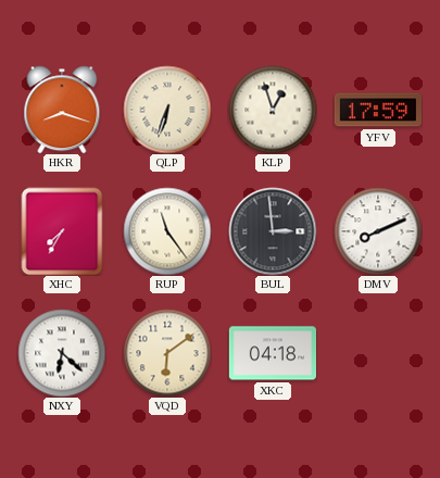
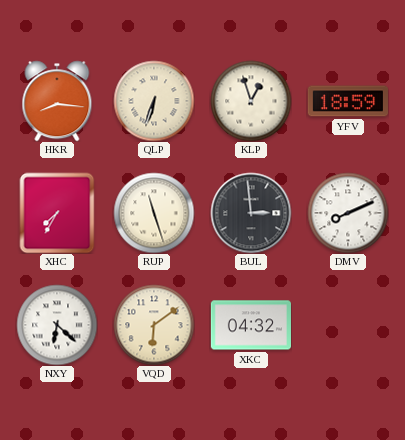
HKR: 8:18 -> 8:16 (57, 101)
YFV: 17:59 -> 18:59 (347, 101)
RUP: 11:24 -> 11:27 (154, 213)
XKC: 04:18 -> 04:32 (250, 325)
